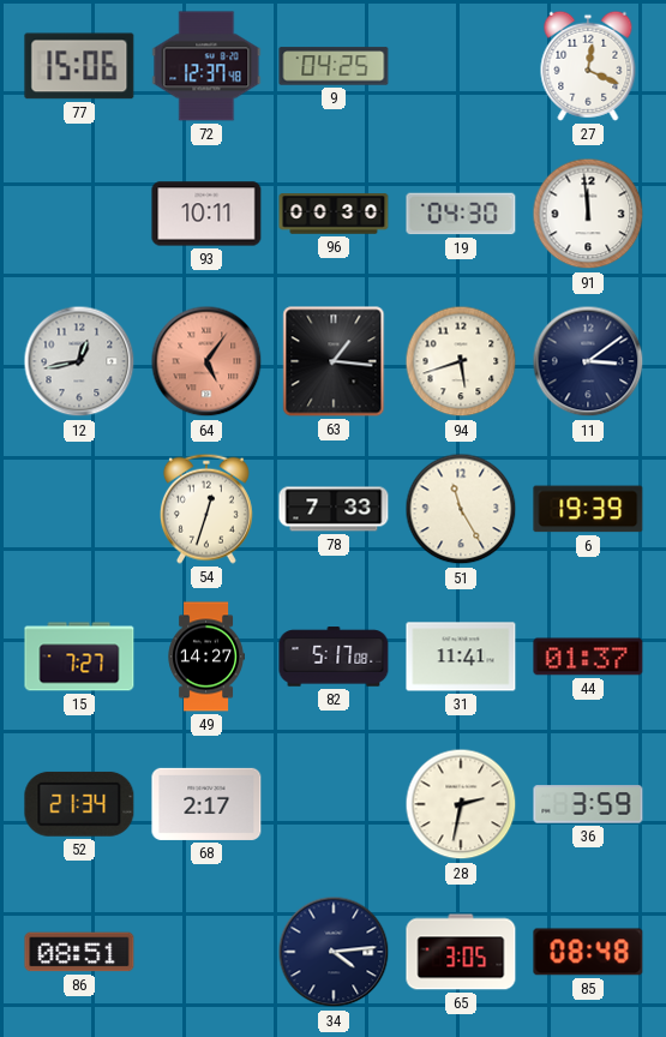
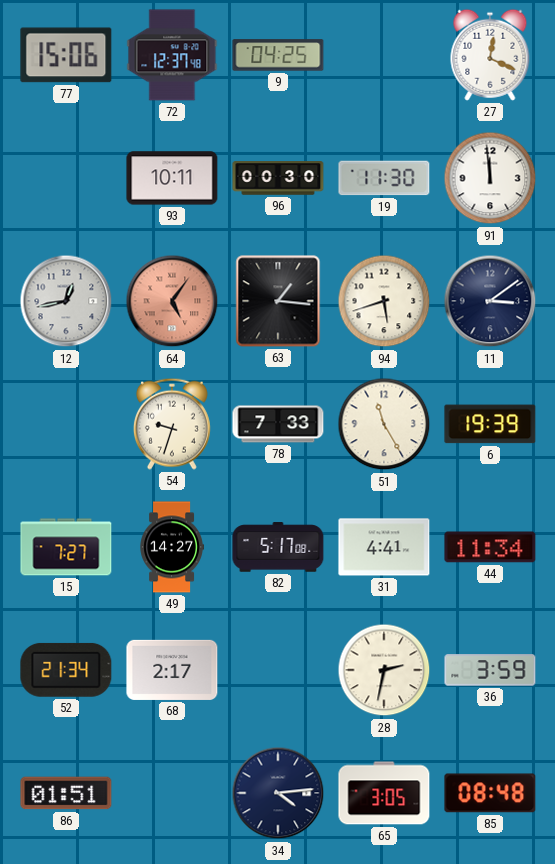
19: 04:30 -> 11:30 (384, 178)
54: 12:33 -> 9:33 (172, 424)
31: 11:41 -> 4:41 (384, 547)
44: 01:37 -> 11:34 (490, 547)
86: 08:51 -> 01:51 (66, 793)
